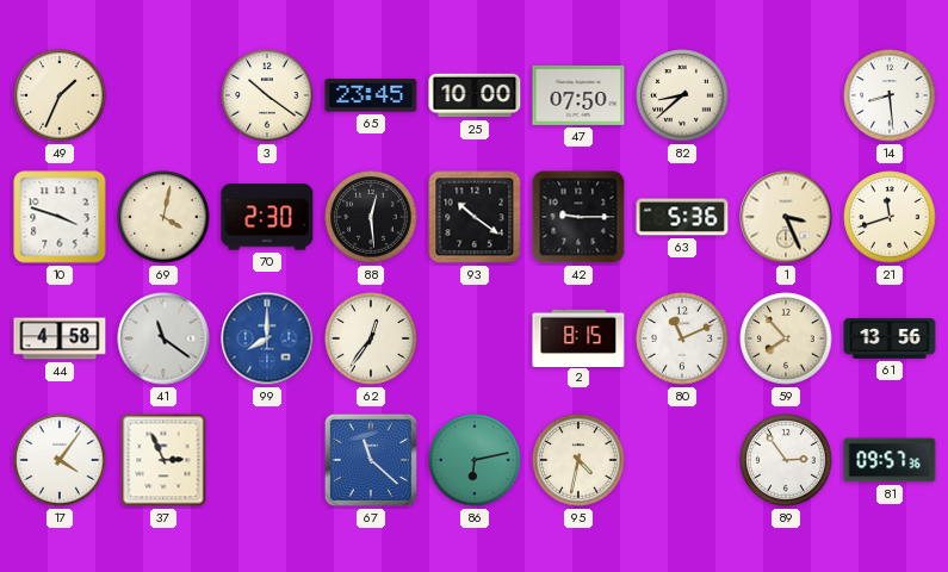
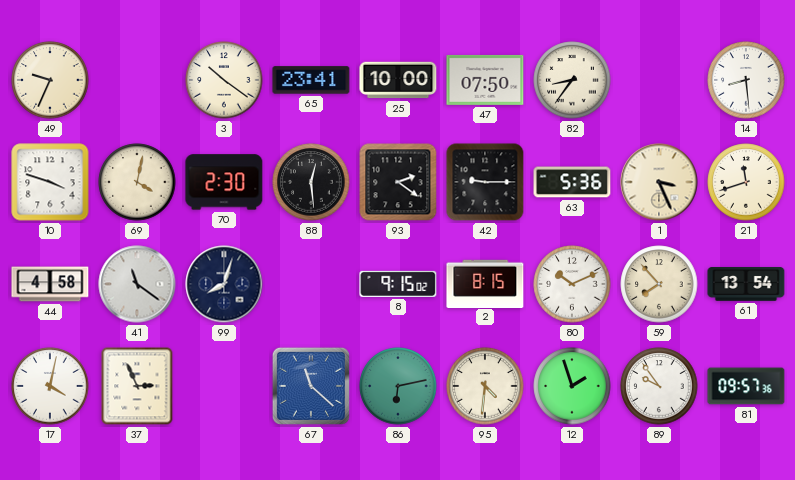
49: 1:34 -> 9:34 (50, 80)
65: 23:45 -> 23:41 (311, 80)
82: 8:38 -> 8:36 (572, 80)
93: 10:21 -> 2:21 (398, 182)
99: 8:00 -> 8:03 (224, 284)
99 dial: blue -> navy (224, 284)
62: 12:36 -> none (371, 338)
8: none -> 9:15 (398, 284)
80: 11:11 -> 10:11 (572, 284)
61: 13:56 -> 13:54 (746, 284)
17: 4:06 -> 4:02 (50, 386)
95: 4:32 -> 4:31 (485, 386)
12: none -> 1:57 (572, 386)
89: 2:54 -> 9:54 (659, 386)
